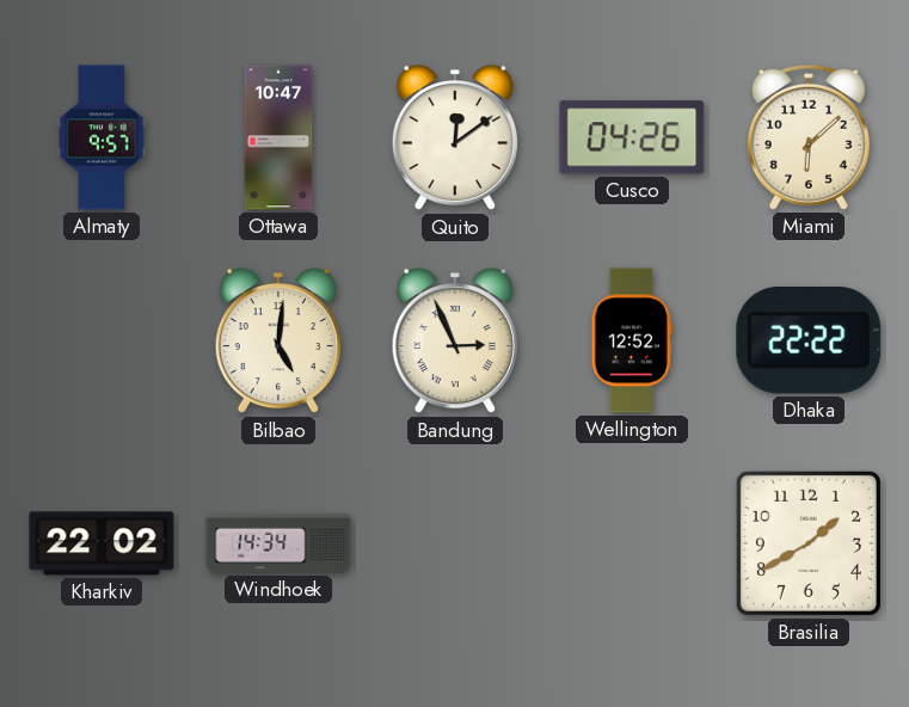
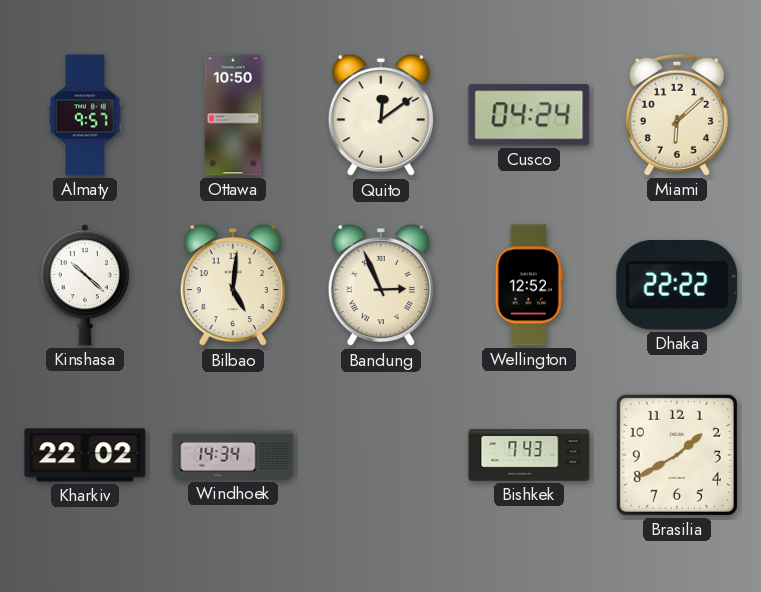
Ottawa: 10:47 -> 10:50 (233, 115)
Cusco: 04:26 -> 04:24 (529, 115)
Kinshasa: none -> 10:22 (84, 285)
Bishkek: none -> 7:43 (529, 455)
